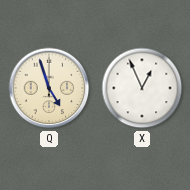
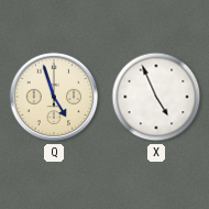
X: 12:56 -> 4:56 (156, 97)
